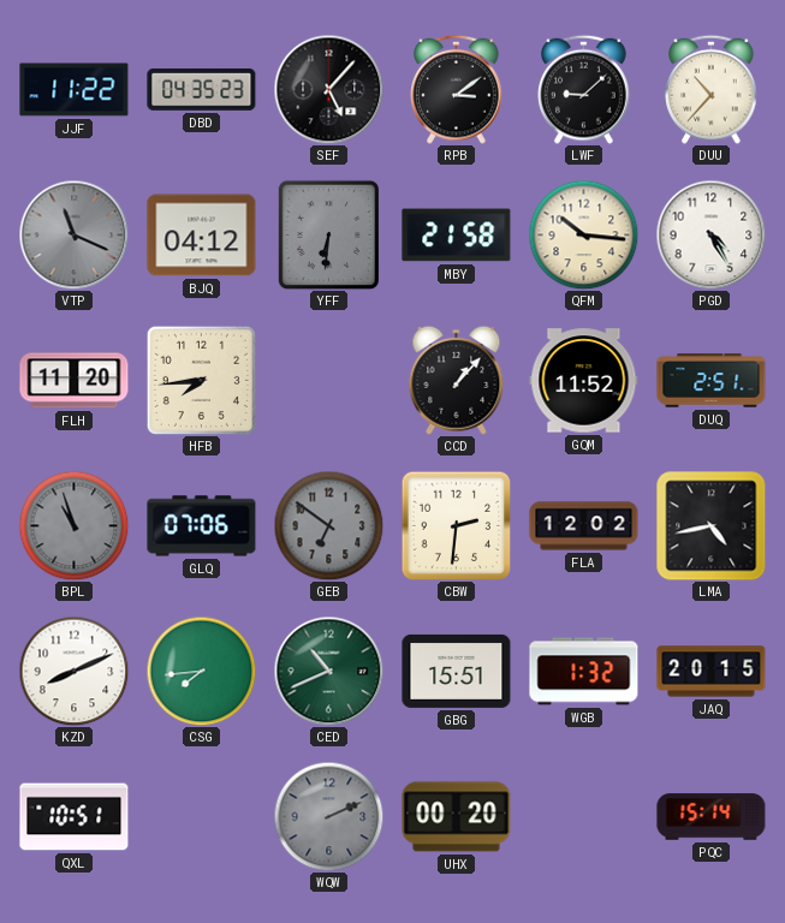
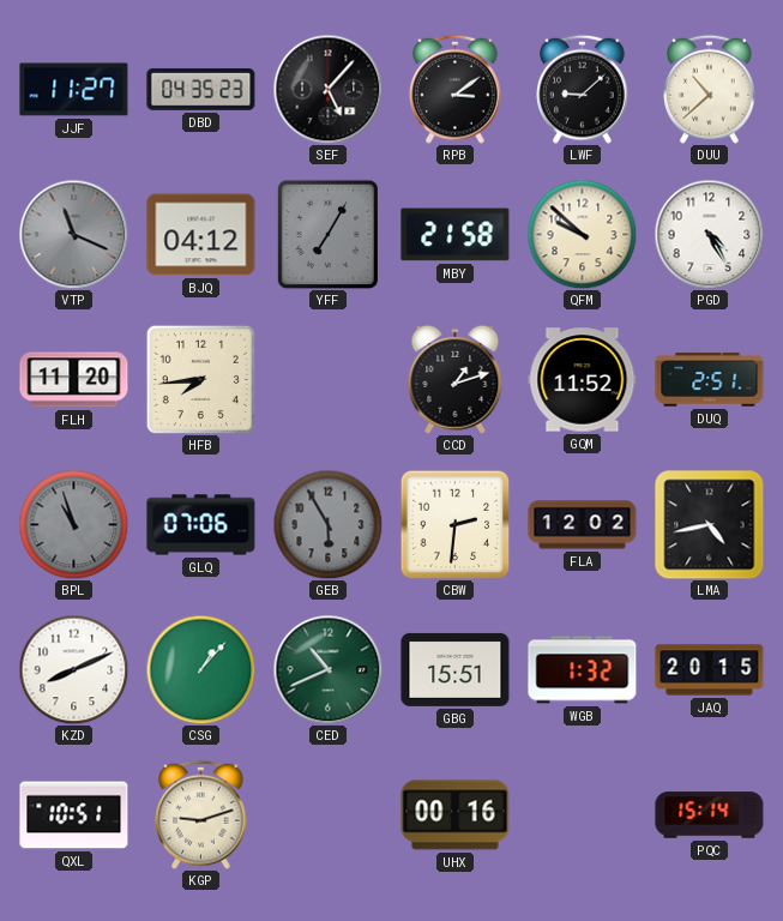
JJF: 11:22 -> 11:27 (74, 90)
DUU: 10:37 -> 10:38 (710, 89)
YFF: 6:31 -> 7:05 (327, 234)
QFM: 10:16 -> 9:52 (582, 234)
CCD: 1:07 -> 1:12 (456, 379)
GEB: 6:51 -> 5:55 (327, 524)
CSG: 7:44 -> 1:07 (200, 669)
KGP: none -> 9:12 (201, 814)
WQW: 2:11 -> none (328, 816)
UHX: 00:20 -> 00:16 (456, 815)
